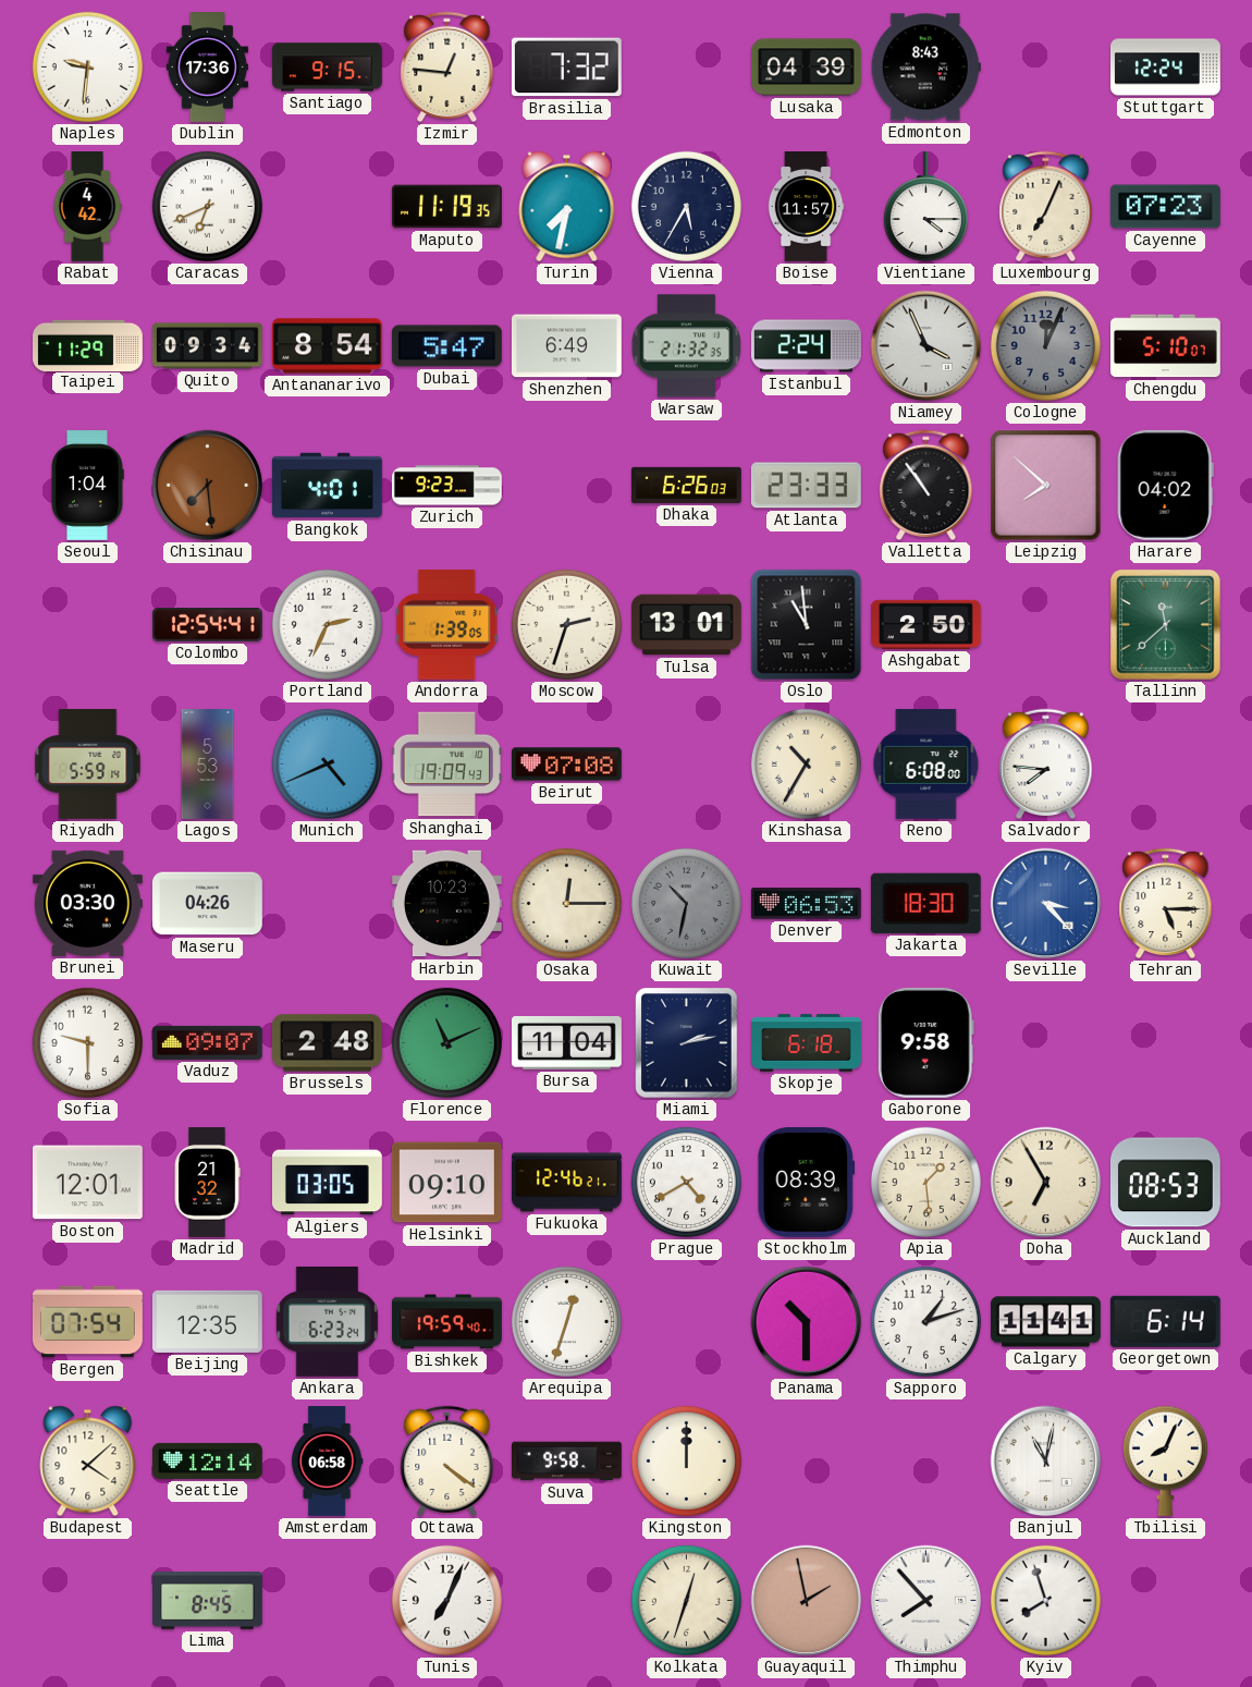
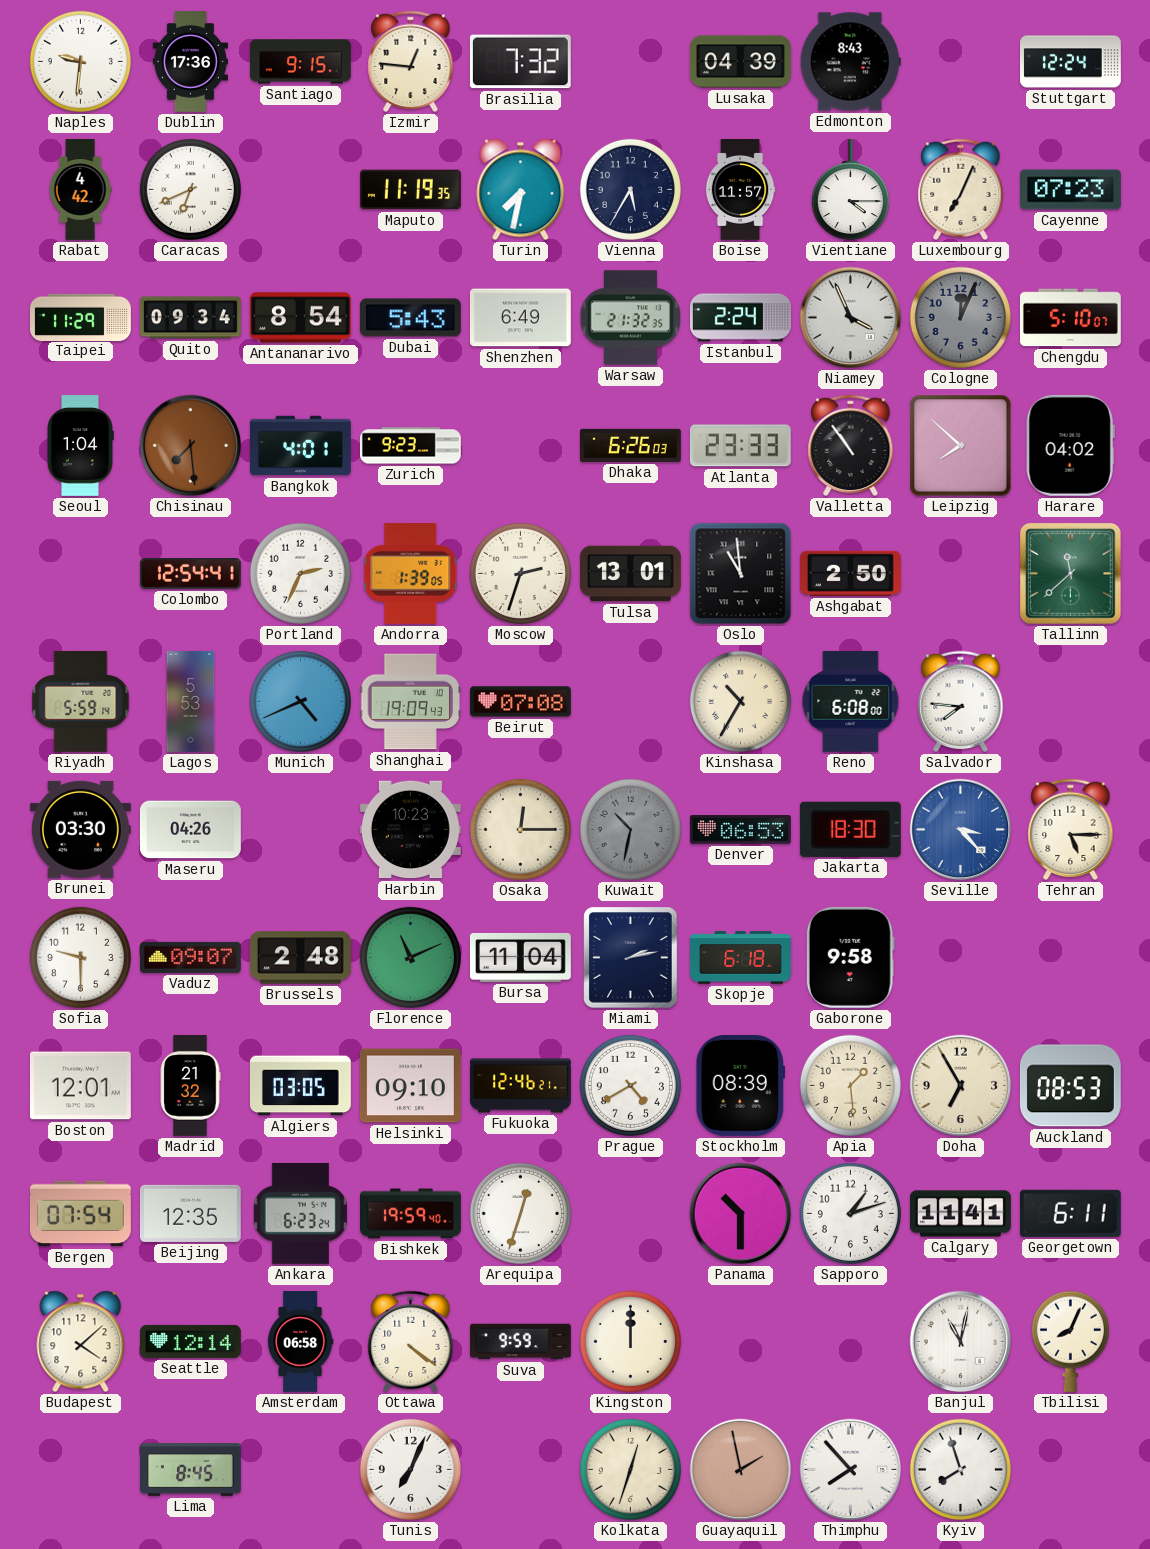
Dubai: 5:47 -> 5:43 (410, 318)
Georgetown: 6:14 -> 6:11 (1070, 1213)
Suva: 9:58 -> 9:59 (521, 1342)
